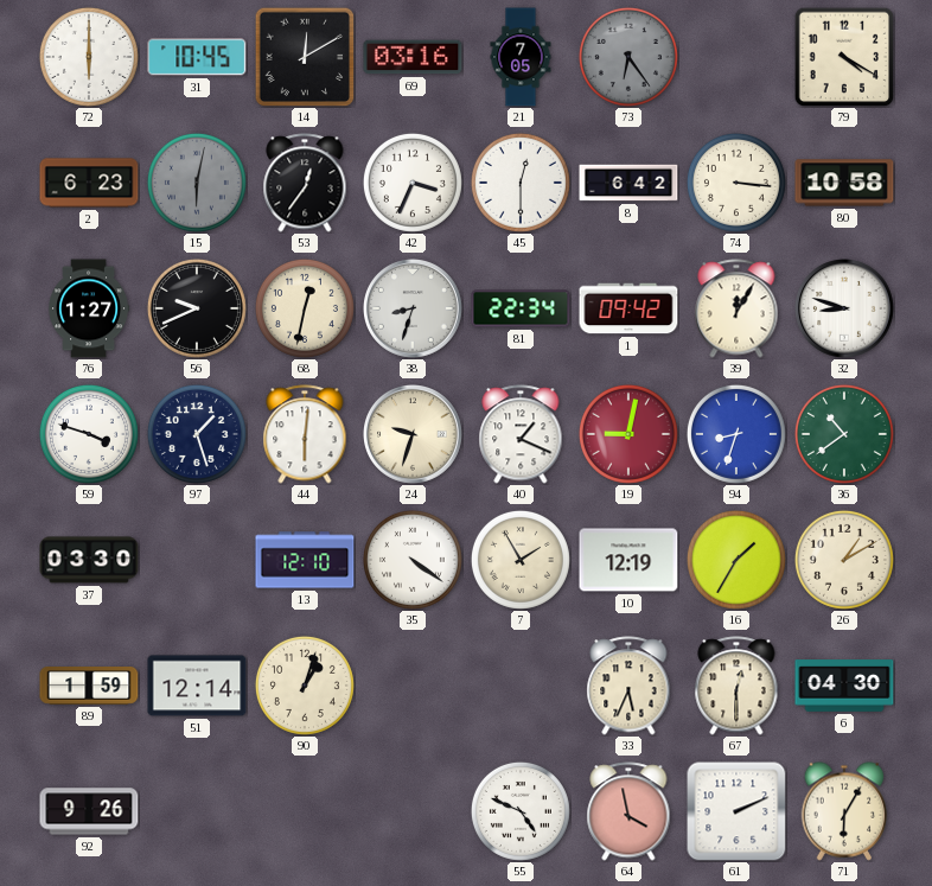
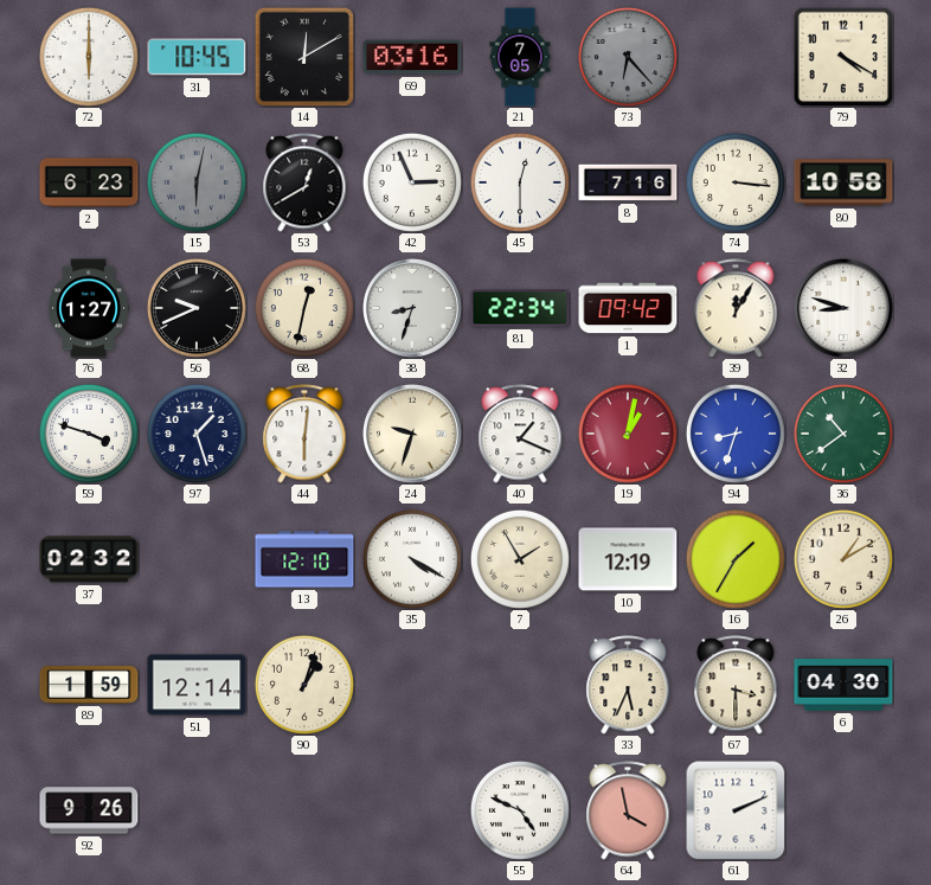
73: 6:24 -> 6:23 (628, 57)
53: 12:36 -> 12:40 (304, 182)
42: 3:34 -> 2:56 (412, 182)
8: 6:42 -> 7:16 (628, 182)
19: 9:02 -> 1:02 (628, 434)
37: 03:30 -> 02:32 (89, 559)
35: 4:21 -> 4:20 (412, 559)
67: 12:30 -> 3:30 (736, 685)
71: 6:05 -> none (844, 811)
